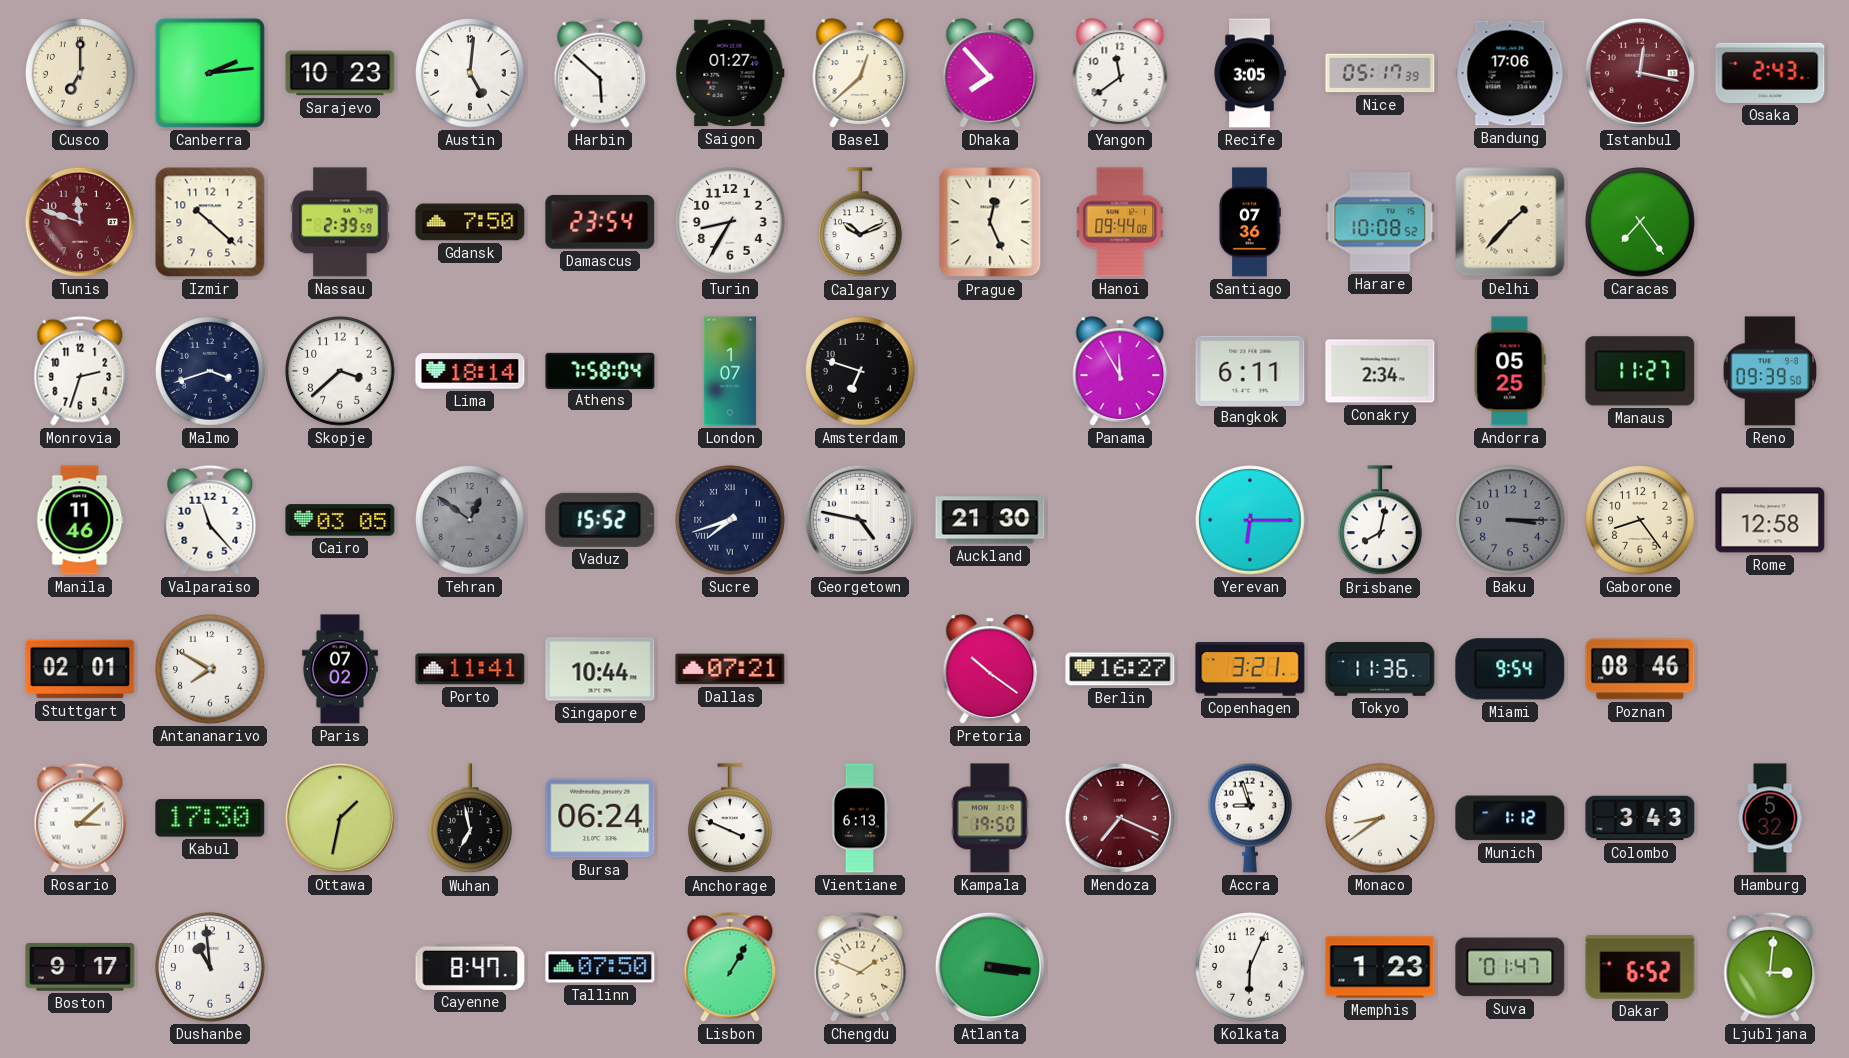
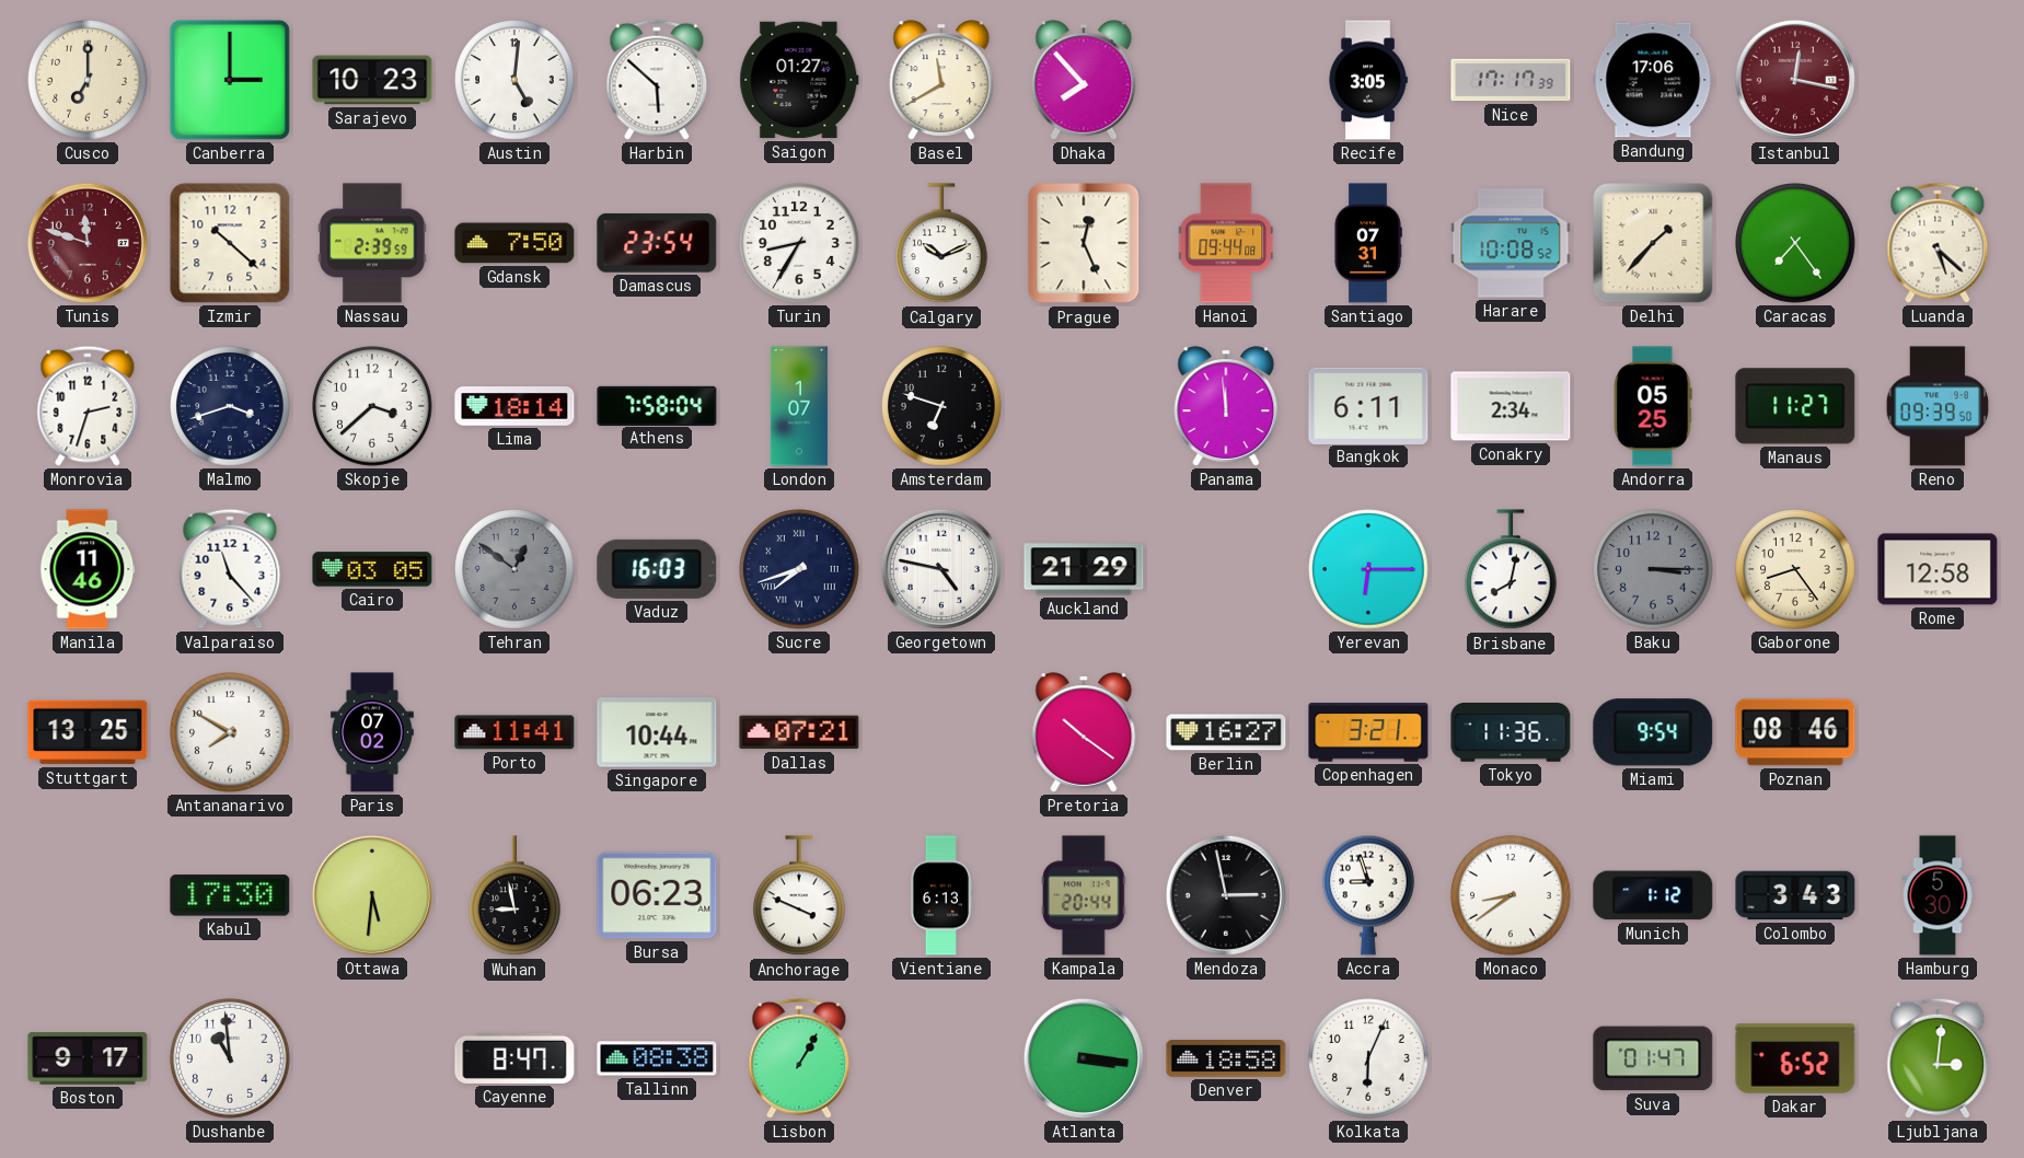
Canberra: 2:14 -> 3:00 (230, 80)
Basel: 12:38 -> 11:40 (941, 80)
Yangon: 11:39 -> none (1120, 73)
Nice: 05:17 -> 17:17 (1511, 80)
Osaka: 2:43 -> none (1770, 73)
Santiago: 07:36 -> 07:31 (1368, 243)
Luanda: none -> 5:22 (1938, 243)
Panama: 11:55 -> 11:59 (1226, 406)
Vaduz: 15:52 -> 16:03 (657, 569)
Auckland: 21:30 -> 21:29 (1084, 569)
Stuttgart: 02:01 -> 13:25 (88, 732)
Rosario: 3:08 -> none (80, 818)
Ottawa: 1:32 -> 5:31 (372, 895)
Wuhan: 6:58 -> 8:58 (516, 896)
Bursa: 06:24 -> 06:23 (657, 895)
Kampala: 19:50 -> 20:44 (1084, 895)
Mendoza: 7:19 -> 2:58 (1226, 895)
Mendoza dial: burgundy -> black (1226, 895)
Hamburg: 5:32 -> 5:30 (1938, 895)
Tallinn: 07:50 -> 08:38 (657, 1058)
Chengdu: 1:49 -> none (860, 967)
Denver: none -> 18:58 (1226, 1059)
Memphis: 1:23 -> none (1380, 967)
